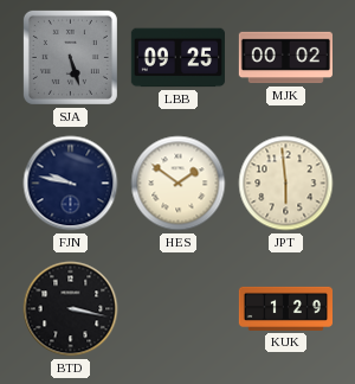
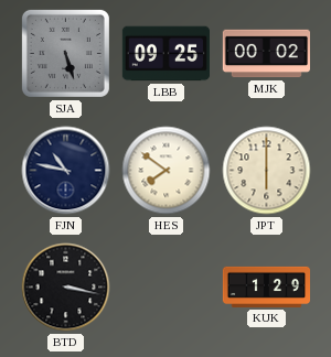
FJN: 9:47 -> 10:47 (66, 171)
HES: 1:51 -> 7:51 (167, 171)
JPT: 5:59 -> 6:00 (267, 171)
